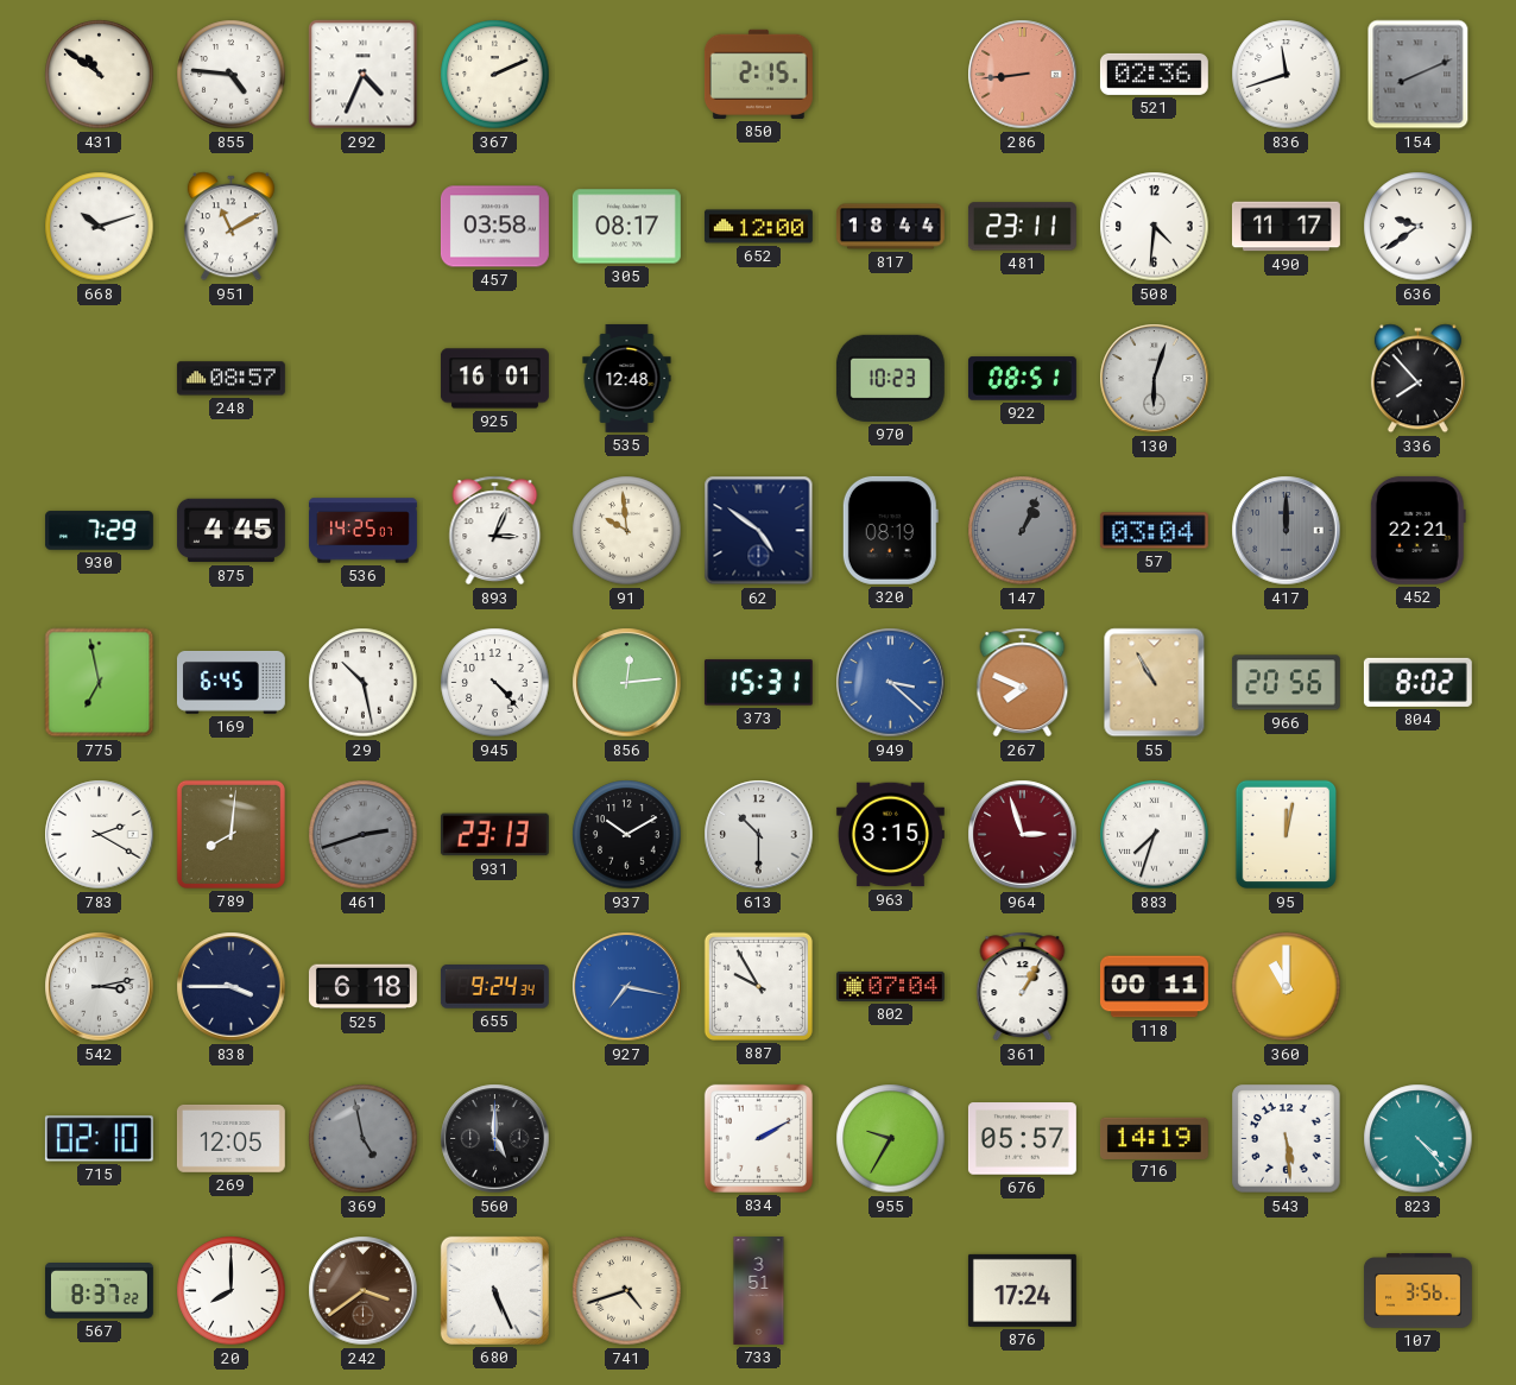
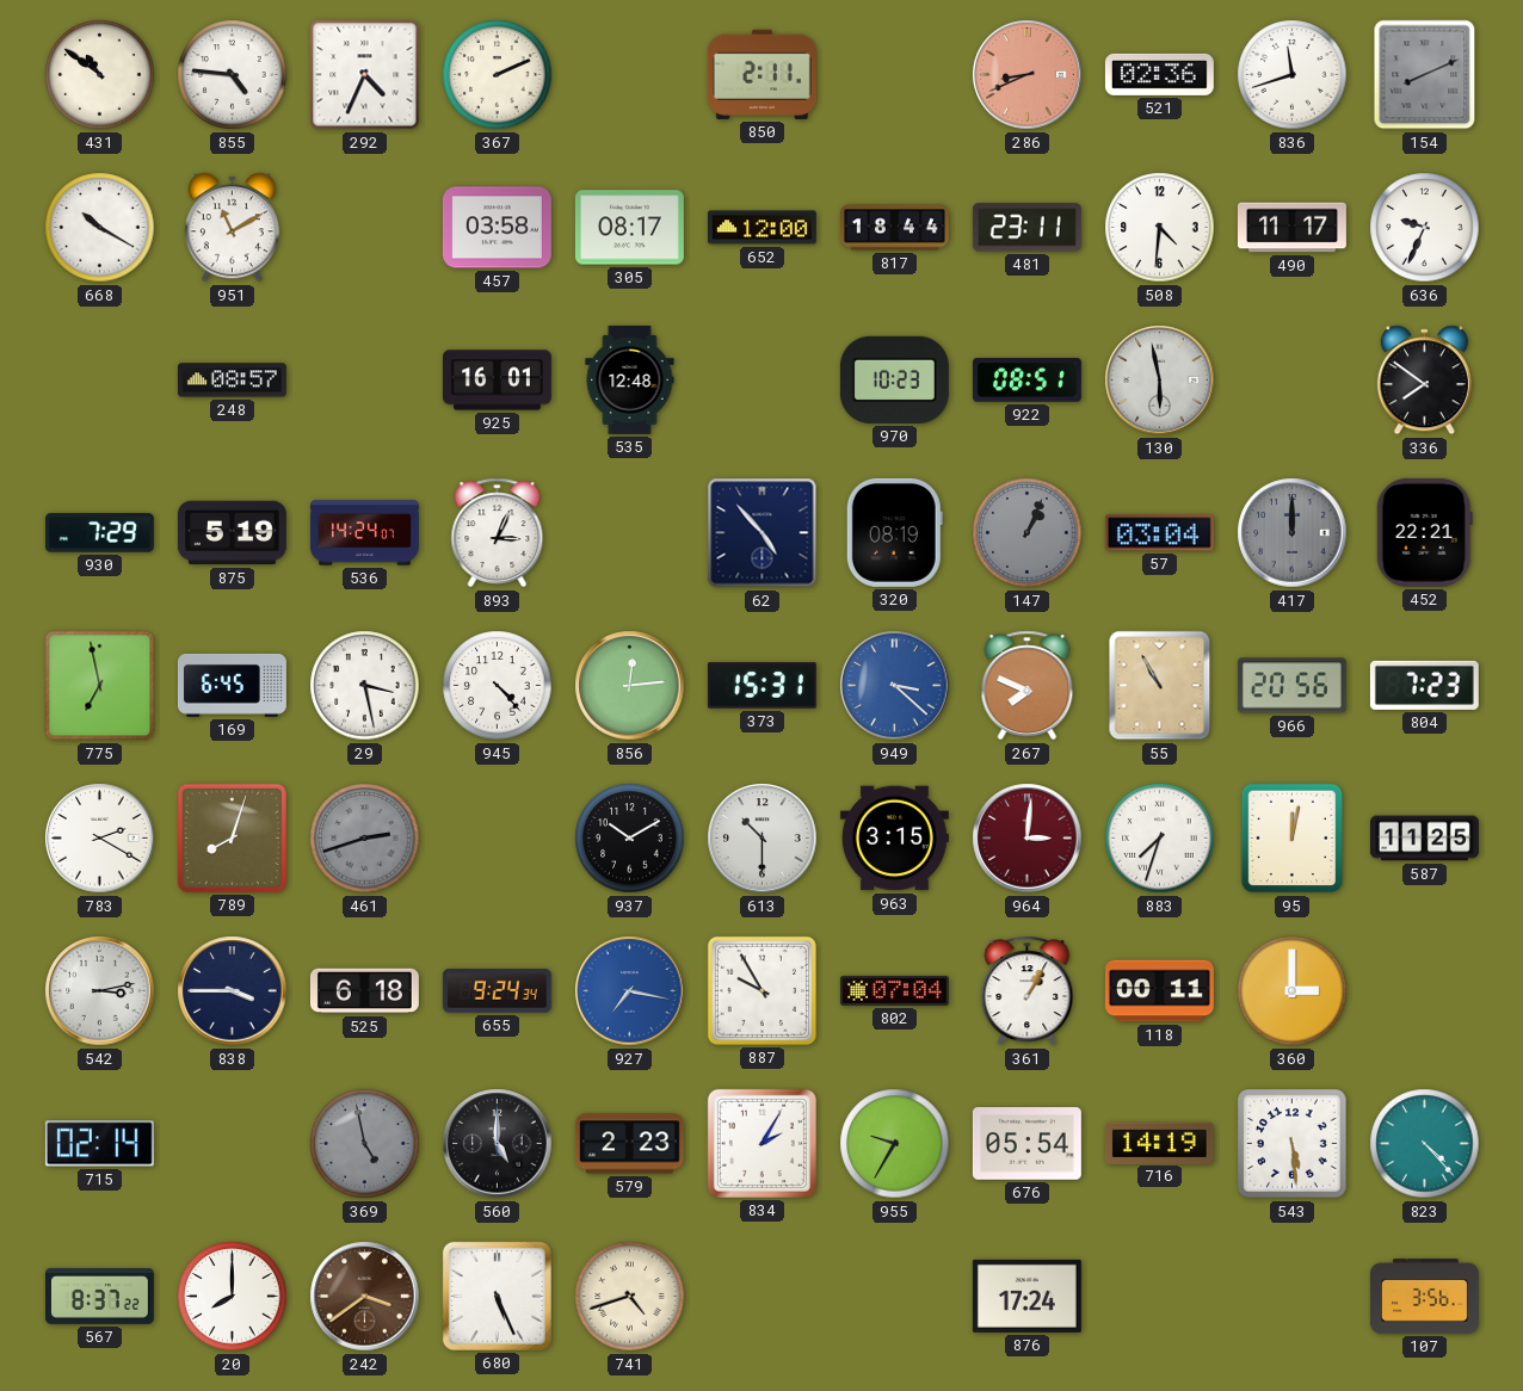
850: 2:15 -> 2:11 (761, 74)
286: 8:44 -> 8:41 (1028, 75)
668: 10:12 -> 10:20 (100, 228)
636: 9:39 -> 9:34 (1425, 228)
130: 6:03 -> 5:58 (1160, 381)
336: 7:53 -> 7:51 (1424, 381)
875: 4:45 -> 5:19 (232, 533)
536: 14:25 -> 14:24 (364, 533)
91: 9:59 -> none (627, 531)
62: 4:51 -> 4:53 (763, 533)
29: 10:28 -> 3:28 (365, 686)
804: 8:02 -> 7:23 (1424, 685)
789: 8:01 -> 8:03 (232, 837)
931: 23:13 -> none (494, 835)
964: 2:57 -> 3:01 (1028, 839)
587: none -> 11:25 (1424, 839)
360: 11:00 -> 3:00 (1293, 991)
715: 02:10 -> 02:14 (99, 1144)
269: 12:05 -> none (230, 1138)
579: none -> 2:23 (629, 1144)
834: 2:10 -> 2:05 (761, 1143)
676: 05:57 -> 05:54 (1026, 1144)
733: 3:51 -> none (759, 1291)
